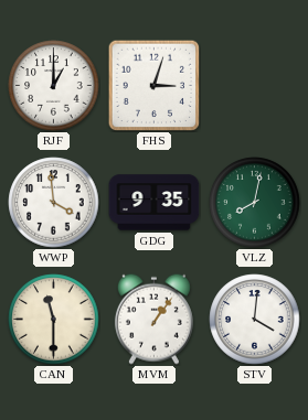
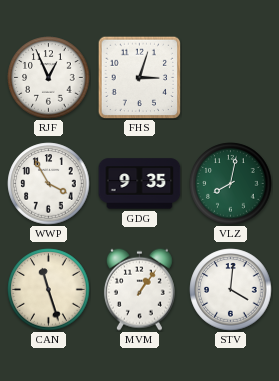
RJF: 1:00 -> 12:56 (49, 78)
WWP: 3:59 -> 3:55 (49, 184)
CAN: 11:30 -> 11:27 (49, 290)
